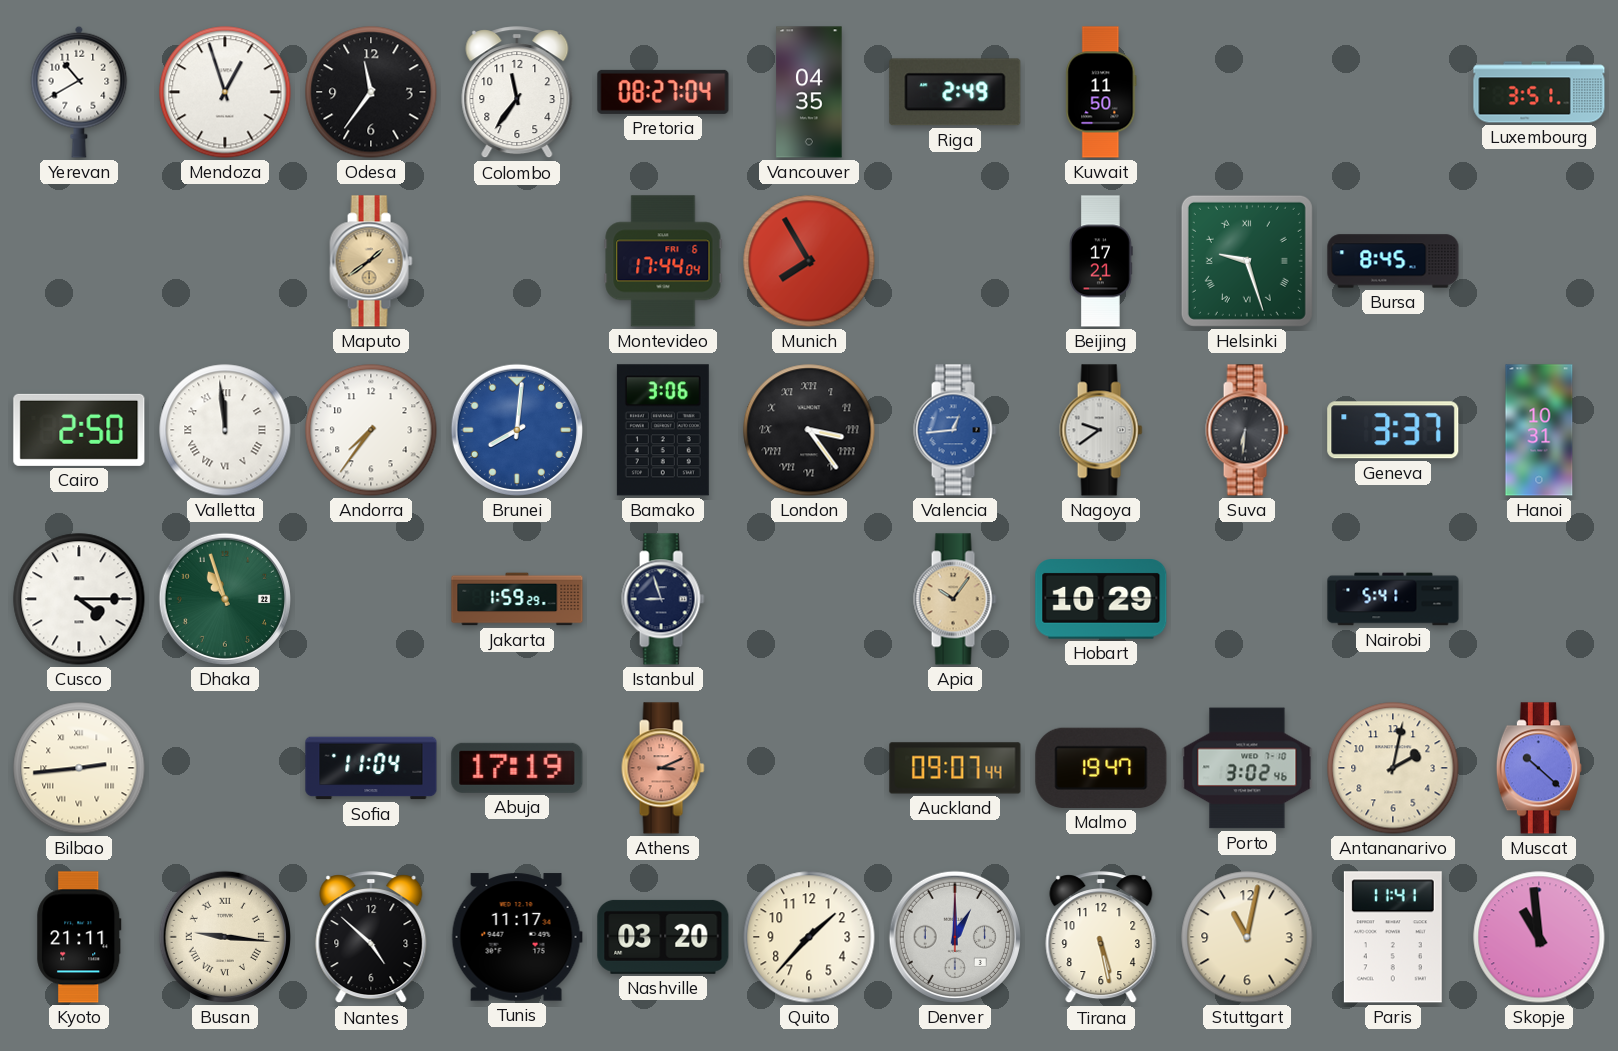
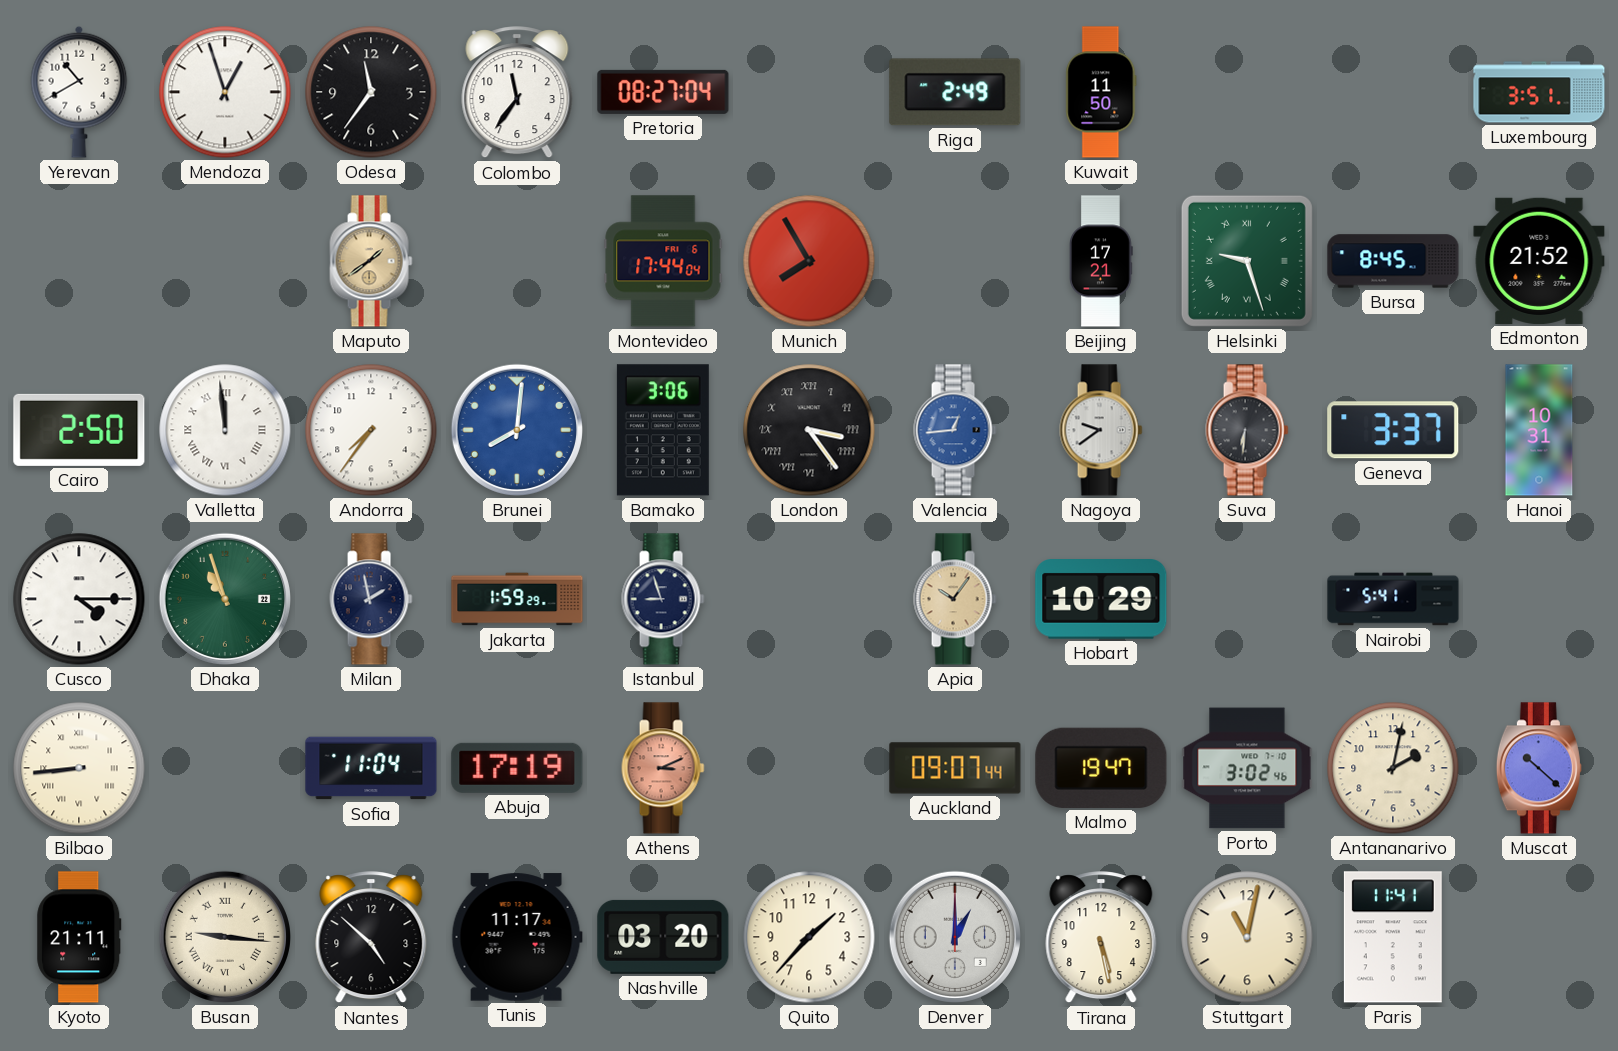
Vancouver: 04:35 -> none (809, 92)
Edmonton: none -> 21:52 (1539, 261)
Milan: none -> 1:58 (371, 599)
Bilbao: 2:44 -> 8:44 (79, 768)
Skopje: 10:59 -> none (1539, 937)
